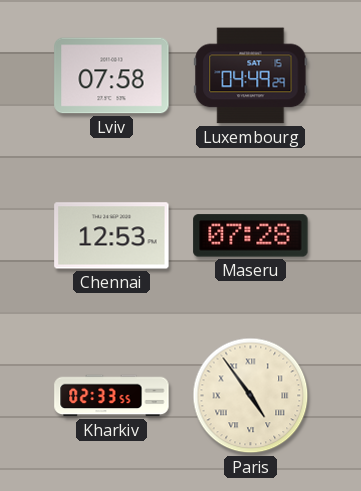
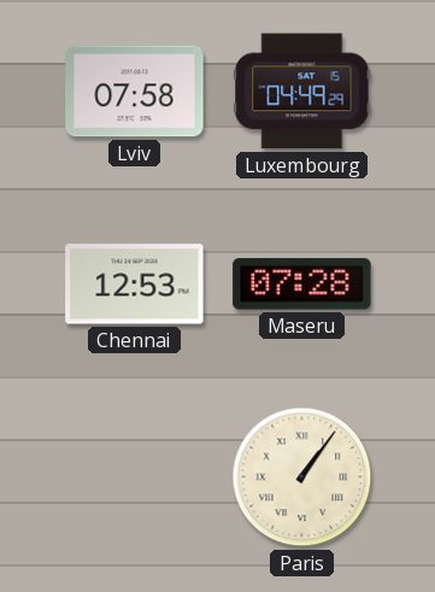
Kharkiv: 02:33 -> none (112, 396)
Paris: 4:54 -> 1:06 (302, 477)
